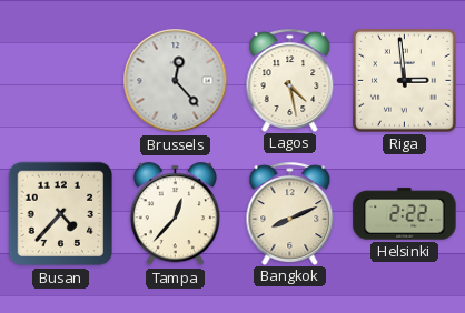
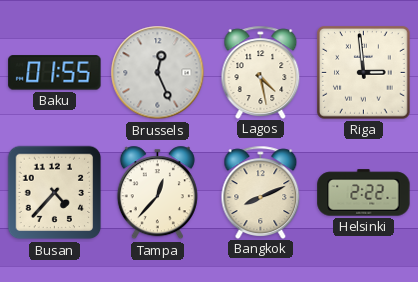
Baku: none -> 01:55 (55, 73)
Brussels: 12:23 -> 12:26 (158, 73)
